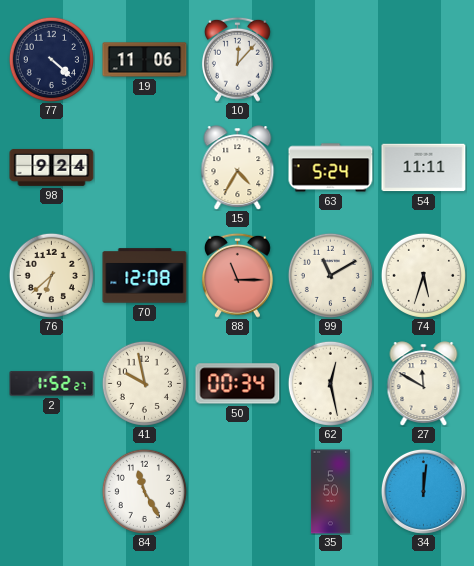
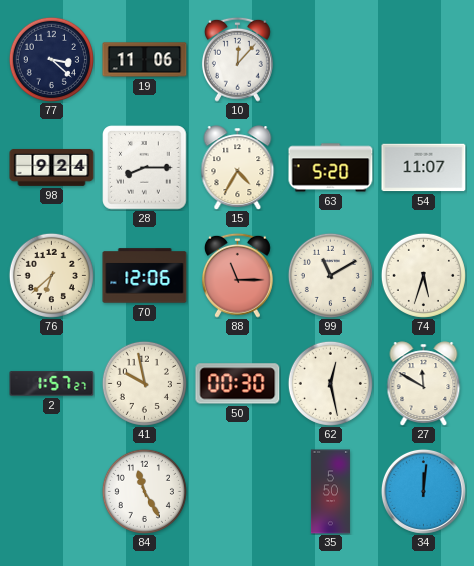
77: 4:22 -> 3:22 (51, 59)
28: none -> 8:15 (145, 168)
63: 5:24 -> 5:20 (331, 168)
54: 11:11 -> 11:07 (424, 168)
70: 12:08 -> 12:06 (145, 276)
2: 1:52 -> 1:57 (52, 384)
50: 00:34 -> 00:30 (238, 384)
